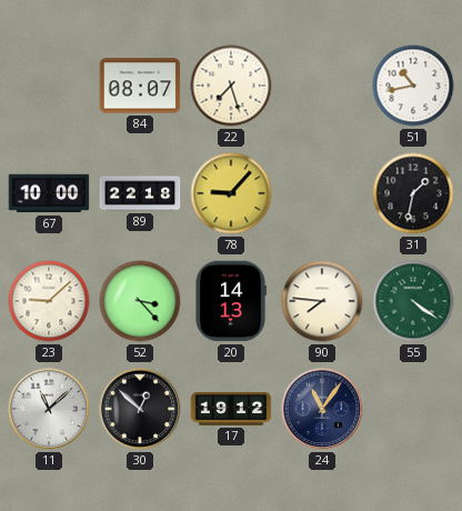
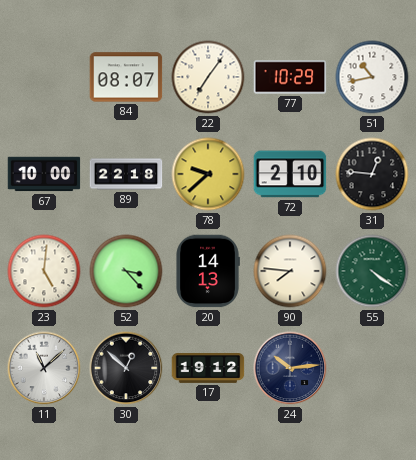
22: 7:27 -> 7:06 (208, 77)
77: none -> 10:29 (290, 77)
78: 9:07 -> 9:38 (208, 174)
72: none -> 2:10 (290, 174)
31: 1:32 -> 12:46 (372, 174)
23: 9:08 -> 5:01 (44, 271)
24: 11:06 -> 10:14 (290, 368)
